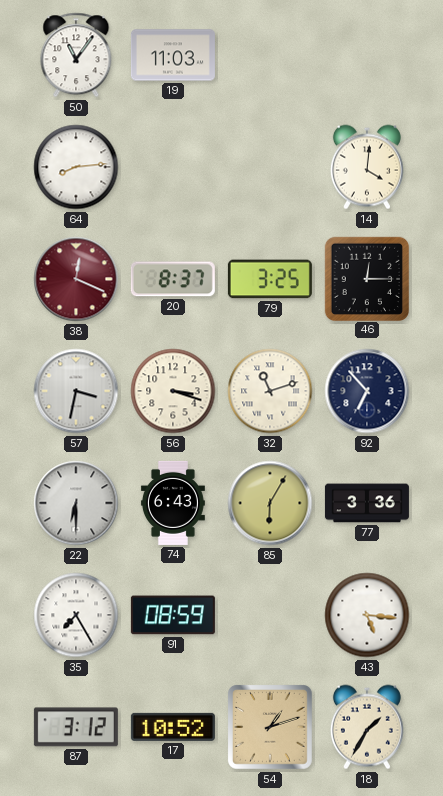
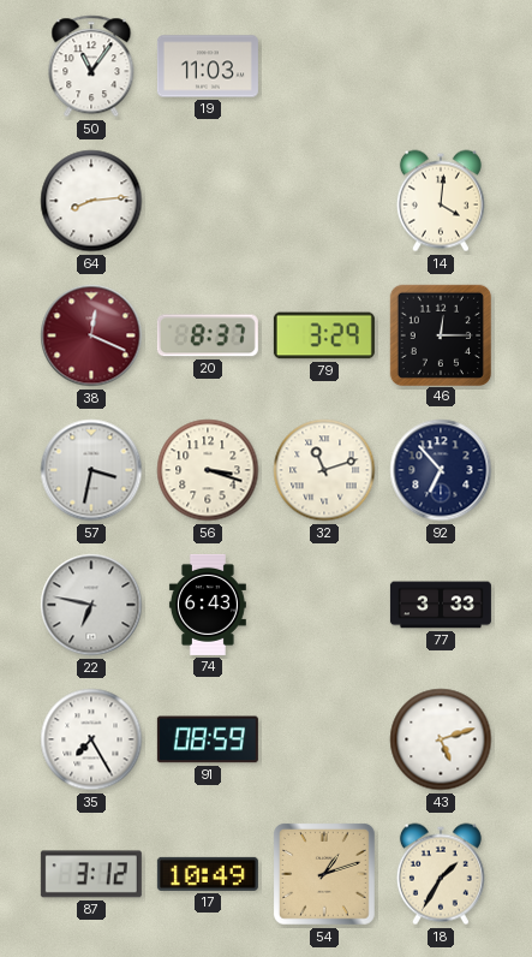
79: 3:25 -> 3:29 (324, 335)
22: 6:30 -> 6:47 (91, 605)
85: 6:05 -> none (270, 503)
77: 3:36 -> 3:33 (441, 605)
43: 5:16 -> 5:12 (441, 739)
17: 10:52 -> 10:49 (208, 874)
